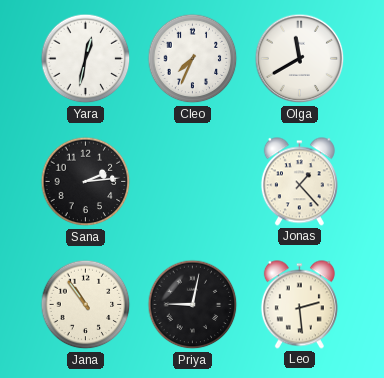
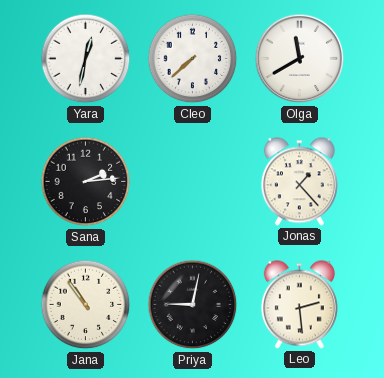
Cleo: 7:34 -> 7:38 (193, 59)
